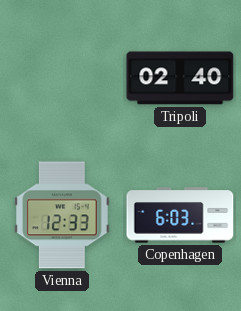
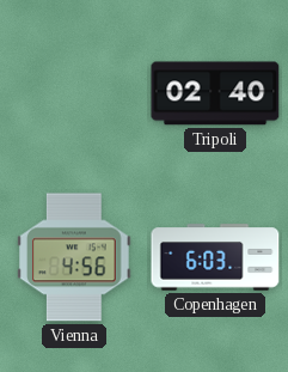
Vienna: 12:33 -> 4:56 (75, 257)
